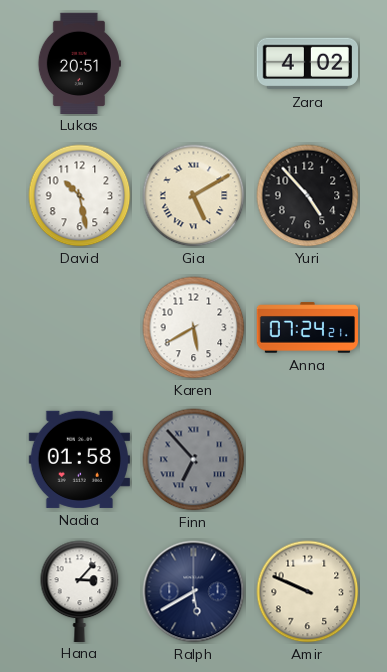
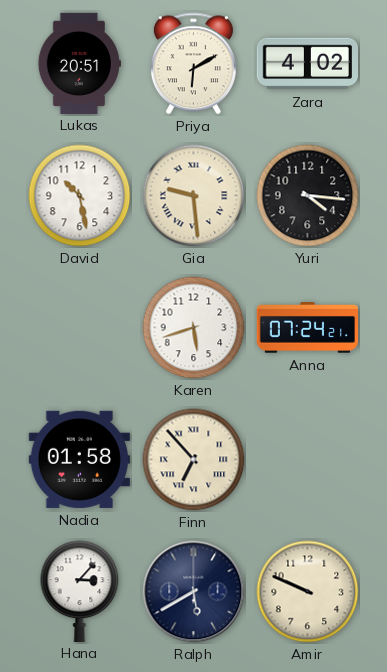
Priya: none -> 6:10 (193, 64)
Gia: 5:10 -> 9:29 (194, 196)
Yuri: 4:53 -> 4:16 (308, 196)
Karen: 5:40 -> 5:42 (194, 328)
Finn dial: grey -> cream (194, 460)
